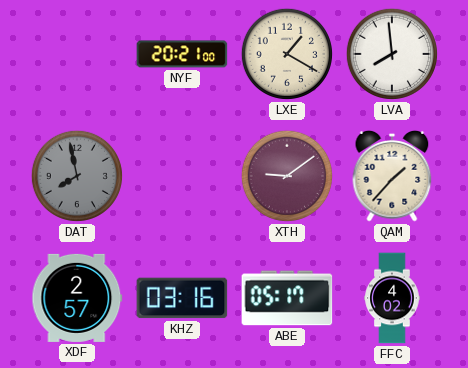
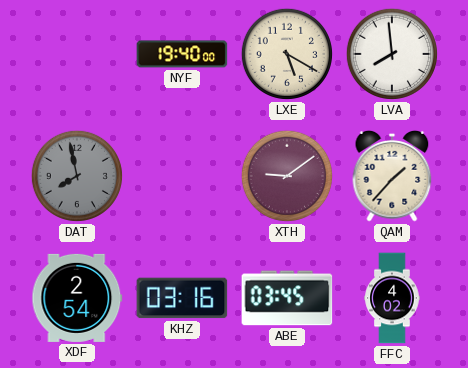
NYF: 20:21 -> 19:40 (182, 54)
LXE: 1:20 -> 5:20 (287, 54)
XDF: 2:57 -> 2:54 (77, 298)
ABE: 05:17 -> 03:45 (287, 298)
